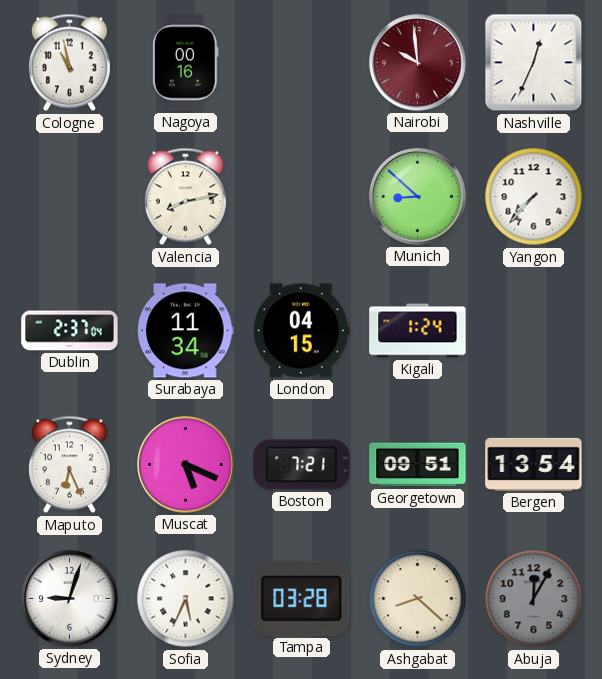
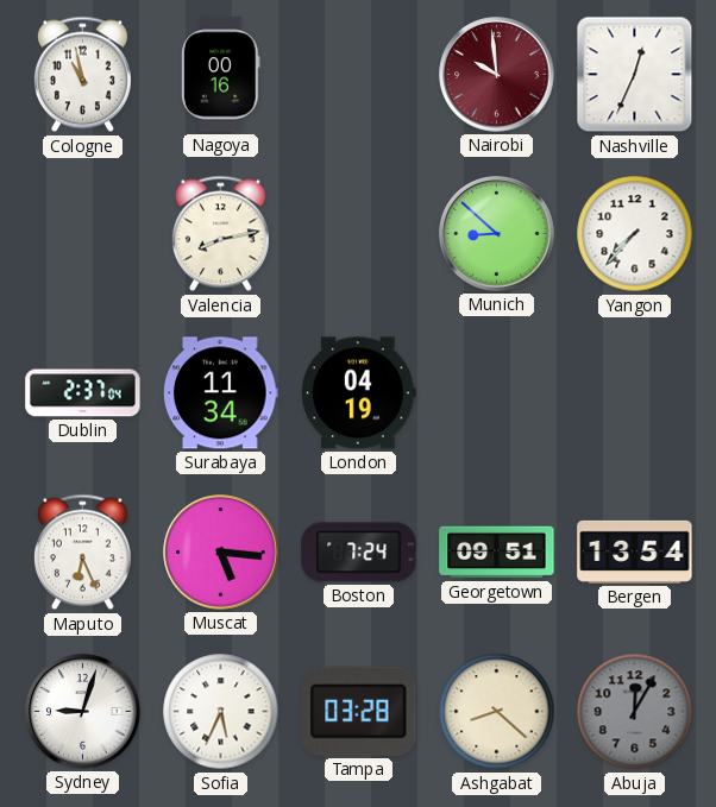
London: 04:15 -> 04:19 (359, 393)
Kigali: 1:24 -> none (418, 331)
Muscat: 5:19 -> 5:16 (221, 553)
Boston: 7:21 -> 7:24 (359, 553)
